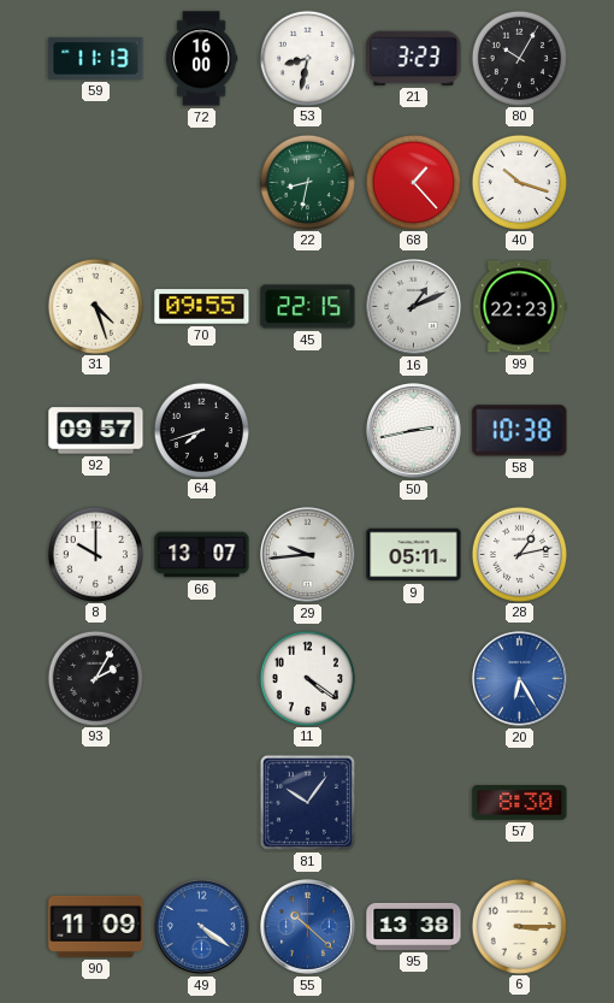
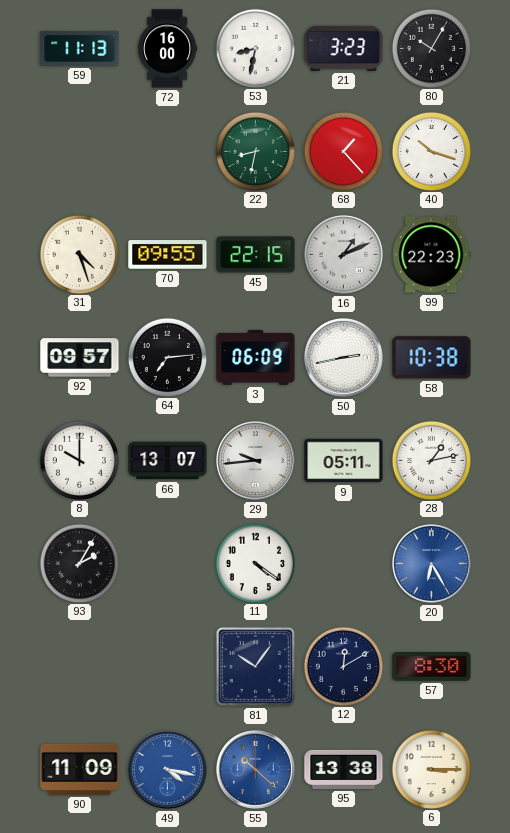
64: 7:42 -> 7:14 (167, 357)
3: none -> 06:09 (256, 357)
12: none -> 12:10 (343, 666)
49: 4:21 -> 4:17 (167, 769)
